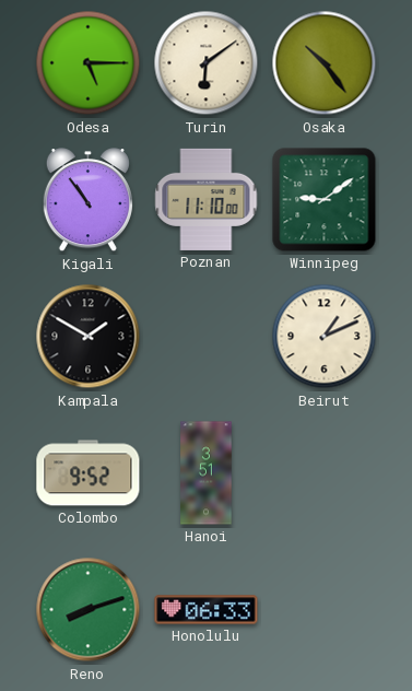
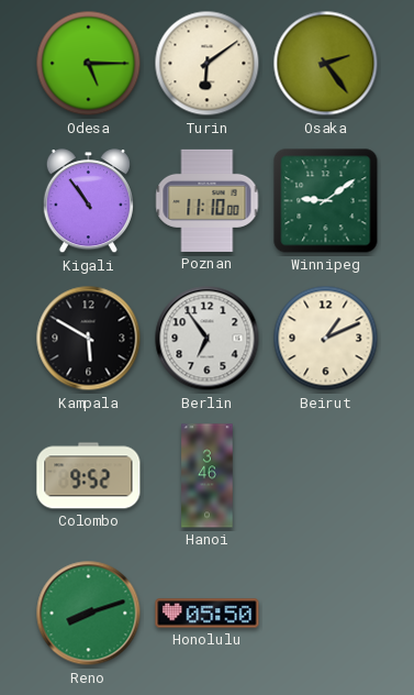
Osaka: 10:24 -> 2:24 (326, 64)
Kampala: 1:50 -> 5:50 (89, 339)
Berlin: none -> 6:54 (208, 339)
Hanoi: 3:51 -> 3:46 (208, 476)
Honolulu: 06:33 -> 05:50 (208, 614)
